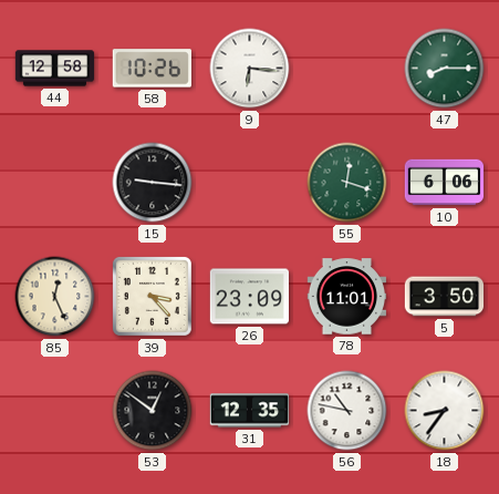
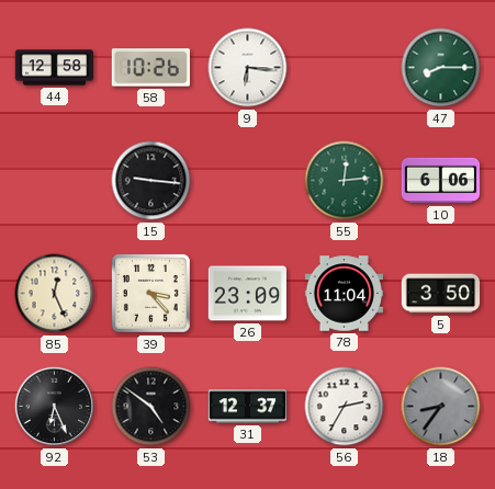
55: 12:18 -> 12:14 (345, 181)
78: 11:01 -> 11:04 (345, 294)
92: none -> 6:26 (55, 407)
53: 12:51 -> 4:51 (151, 407)
31: 12:35 -> 12:37 (248, 407)
56: 10:47 -> 2:35 (345, 407)
18 dial: white -> grey (441, 407)
